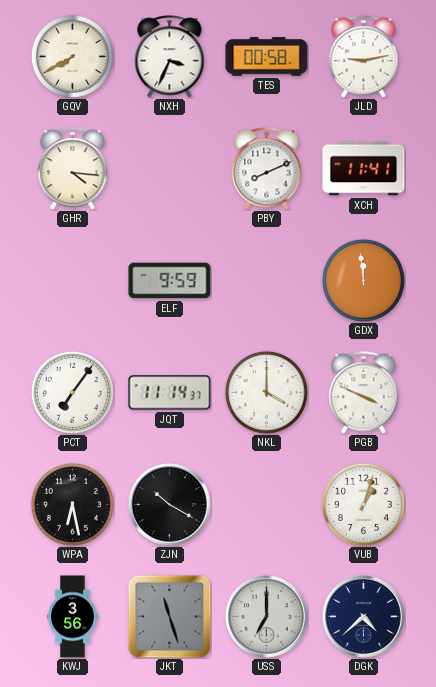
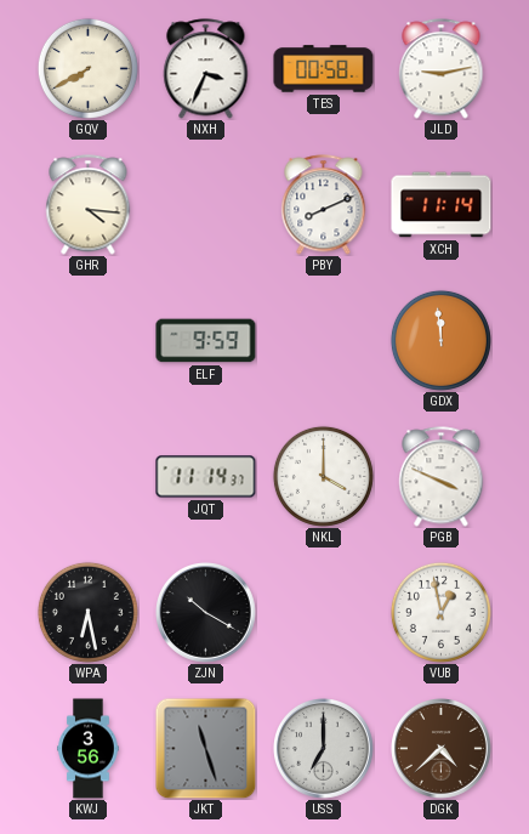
XCH: 11:41 -> 11:14 (442, 205)
PCT: 7:06 -> none (72, 392)
VUB: 1:03 -> 12:58 (440, 612)
DGK dial: navy -> brown (442, 749)
